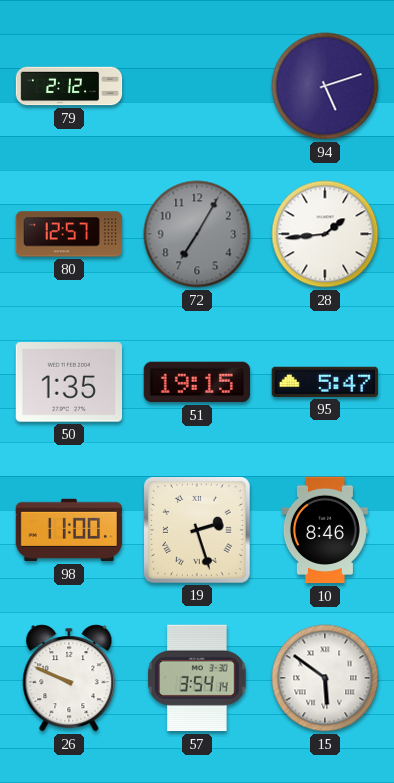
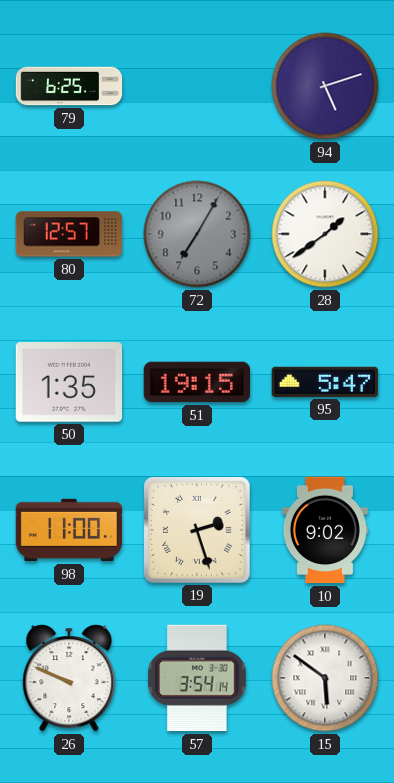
79: 2:12 -> 6:25 (69, 86)
28: 1:44 -> 1:39 (325, 234)
10: 8:46 -> 9:02 (325, 530)
